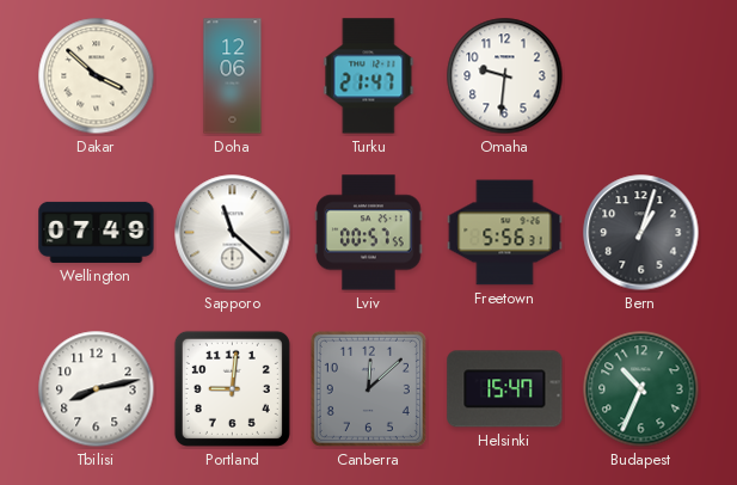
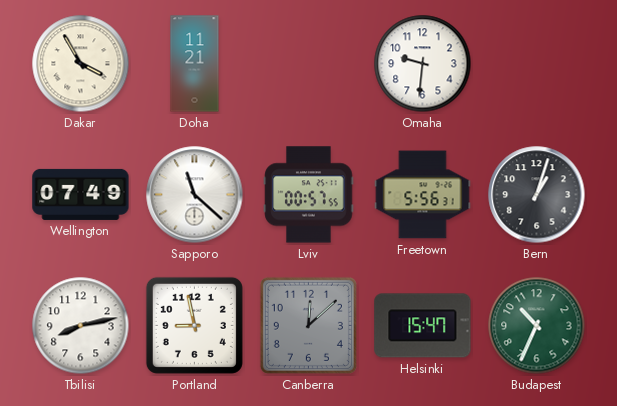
Dakar: 3:52 -> 3:55 (81, 64)
Doha: 12:06 -> 11:21 (195, 64)
Turku: 21:47 -> none (369, 76)
Portland: 9:01 -> 8:58 (194, 325)
